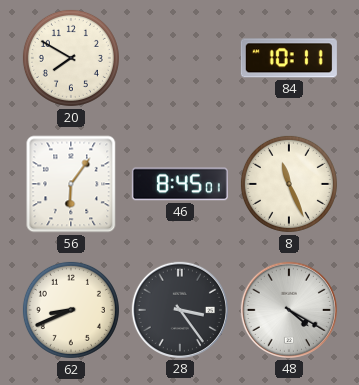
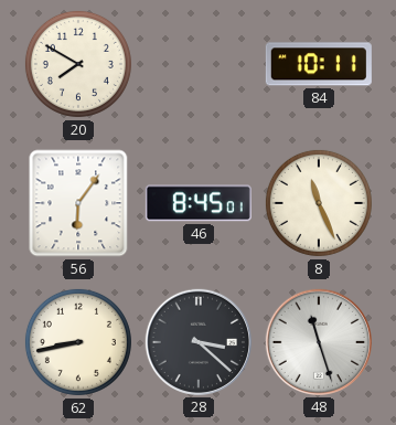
62: 8:41 -> 8:43 (78, 342)
28: 3:24 -> 3:22 (199, 342)
48: 4:20 -> 11:27 (319, 342)
